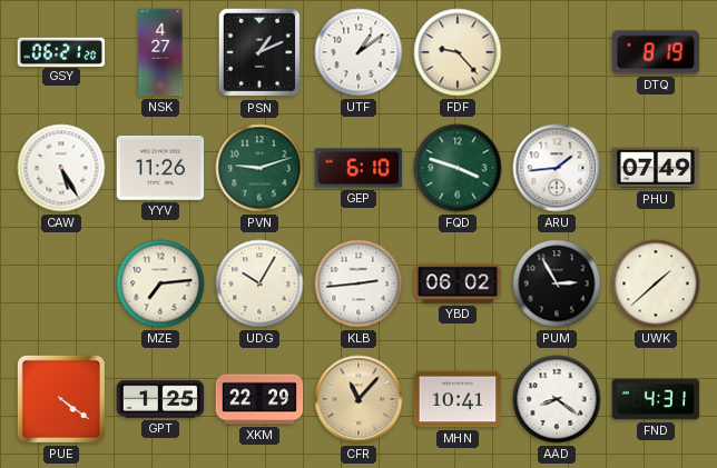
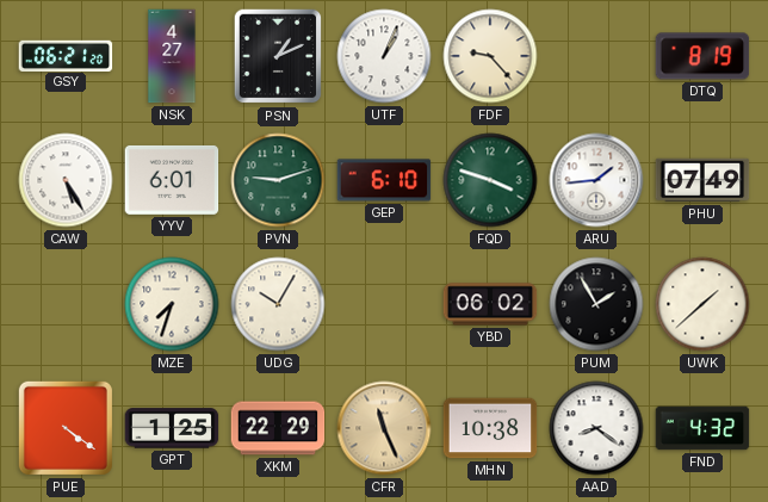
UTF: 1:09 -> 1:04 (384, 56)
YYV: 11:26 -> 6:01 (172, 180)
MZE: 7:14 -> 7:33 (172, 304)
KLB: 2:44 -> none (358, 283)
PUM: 2:55 -> 1:55 (596, 304)
CFR: 11:07 -> 11:26 (384, 428)
MHN: 10:41 -> 10:38 (490, 428)
FND: 4:31 -> 4:32 (702, 428)
